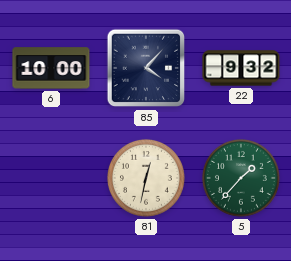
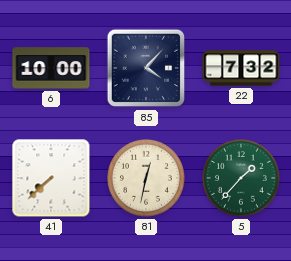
22: 9:32 -> 7:32 (241, 68)
41: none -> 7:38 (51, 178)
